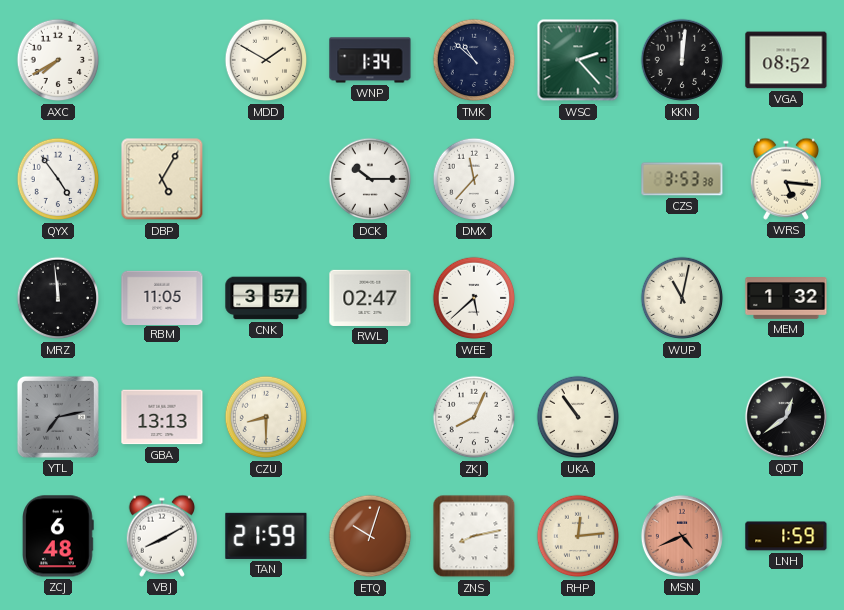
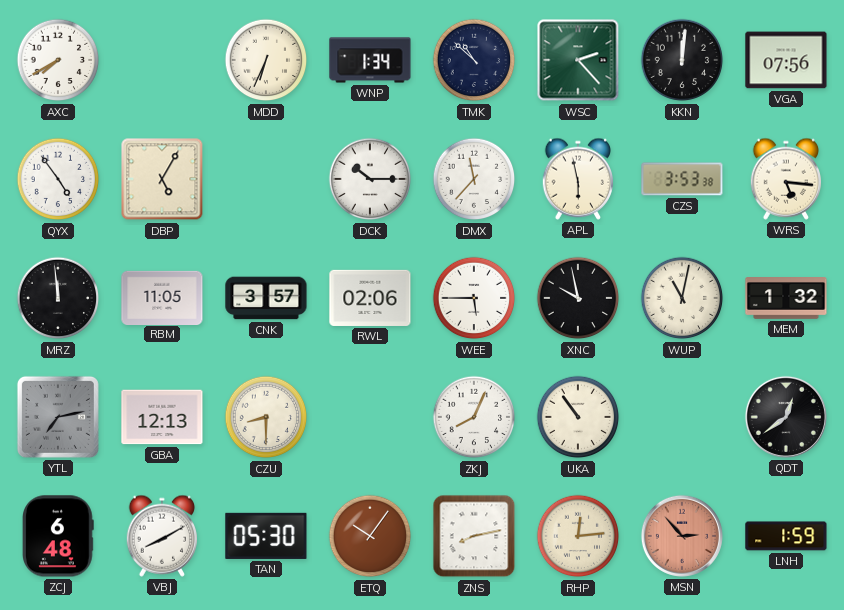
MDD: 1:50 -> 6:34 (266, 60)
VGA: 08:52 -> 07:56 (786, 60)
APL: none -> 5:58 (577, 179)
RWL: 02:47 -> 02:06 (370, 298)
WEE: 5:38 -> 5:45 (474, 298)
XNC: none -> 9:58 (578, 298)
GBA: 13:13 -> 12:13 (162, 417)
TAN: 21:59 -> 05:30 (266, 536)
ETQ: 10:03 -> 10:06 (370, 536)
MSN: 4:41 -> 2:53 (682, 536)
